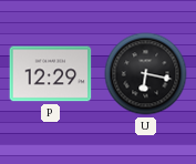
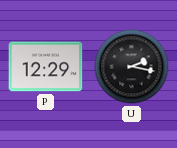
U: 6:17 -> 2:17 (132, 67)
